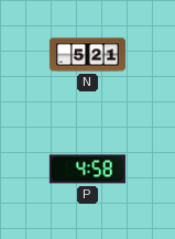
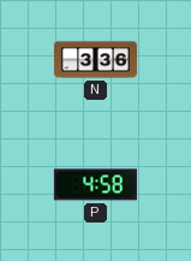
N: 5:21 -> 3:36 (95, 60)
